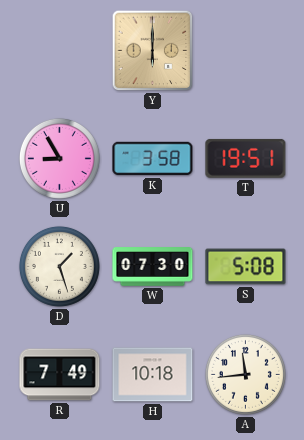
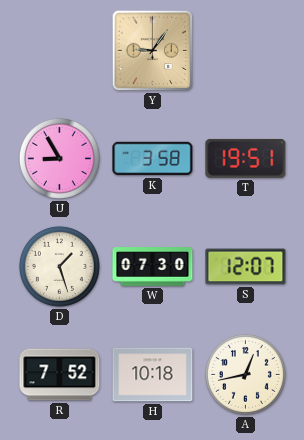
Y: 6:00 -> 9:06 (153, 51)
S: 5:08 -> 12:07 (246, 267)
R: 7:49 -> 7:52 (60, 375)
A: 11:44 -> 12:43 (245, 374)
